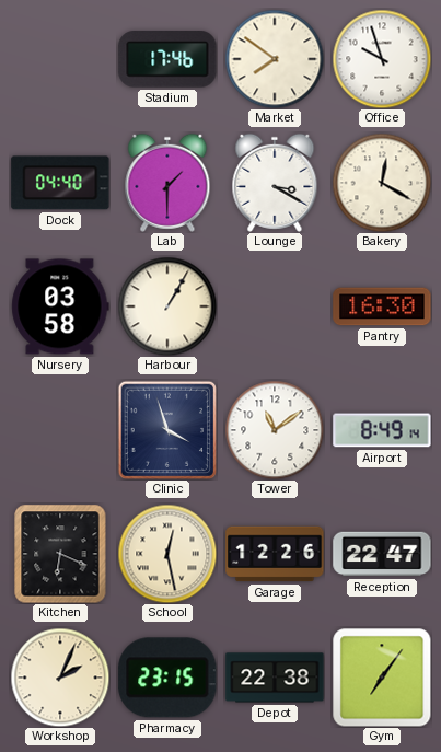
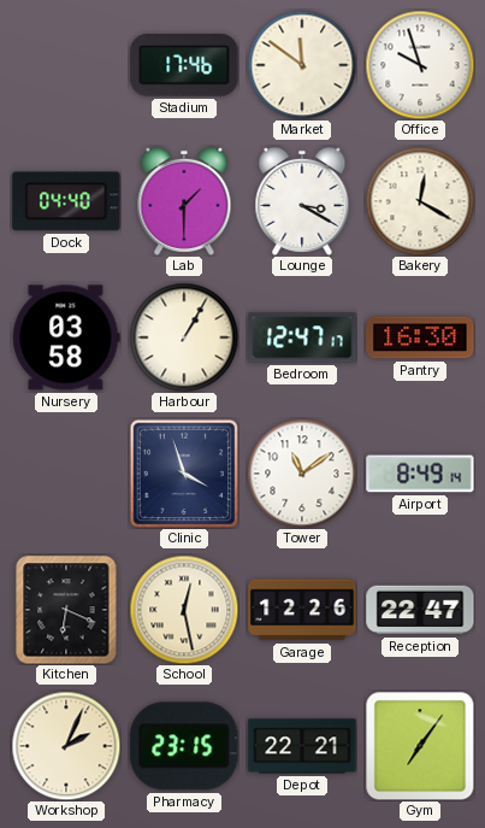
Market: 7:51 -> 11:51 (302, 65)
Bedroom: none -> 12:47 (302, 337)
Depot: 22:38 -> 22:21 (302, 746)
